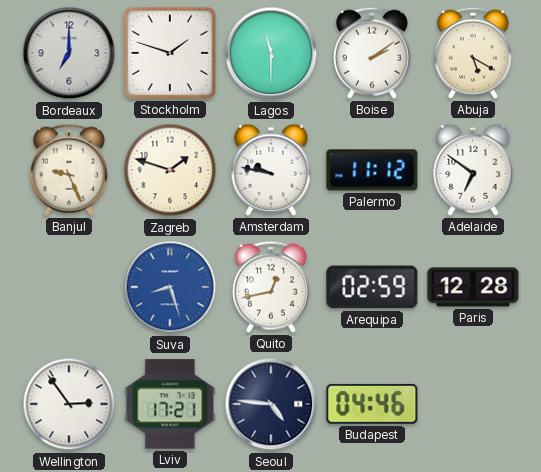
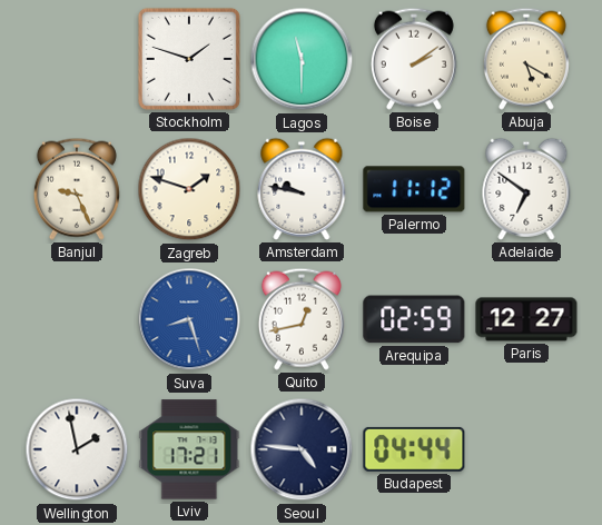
Bordeaux: 7:00 -> none (69, 53)
Paris: 12:28 -> 12:27 (526, 319)
Wellington: 2:54 -> 1:58 (77, 449)
Budapest: 04:46 -> 04:44 (414, 449)
